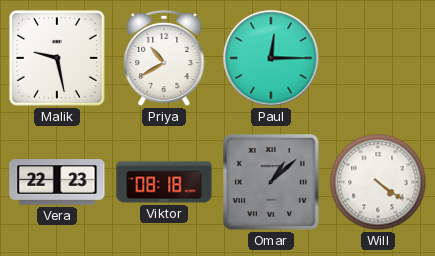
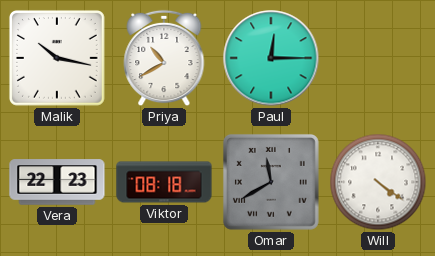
Malik: 9:28 -> 10:17 (57, 58)
Omar: 1:08 -> 11:40 (271, 182)
